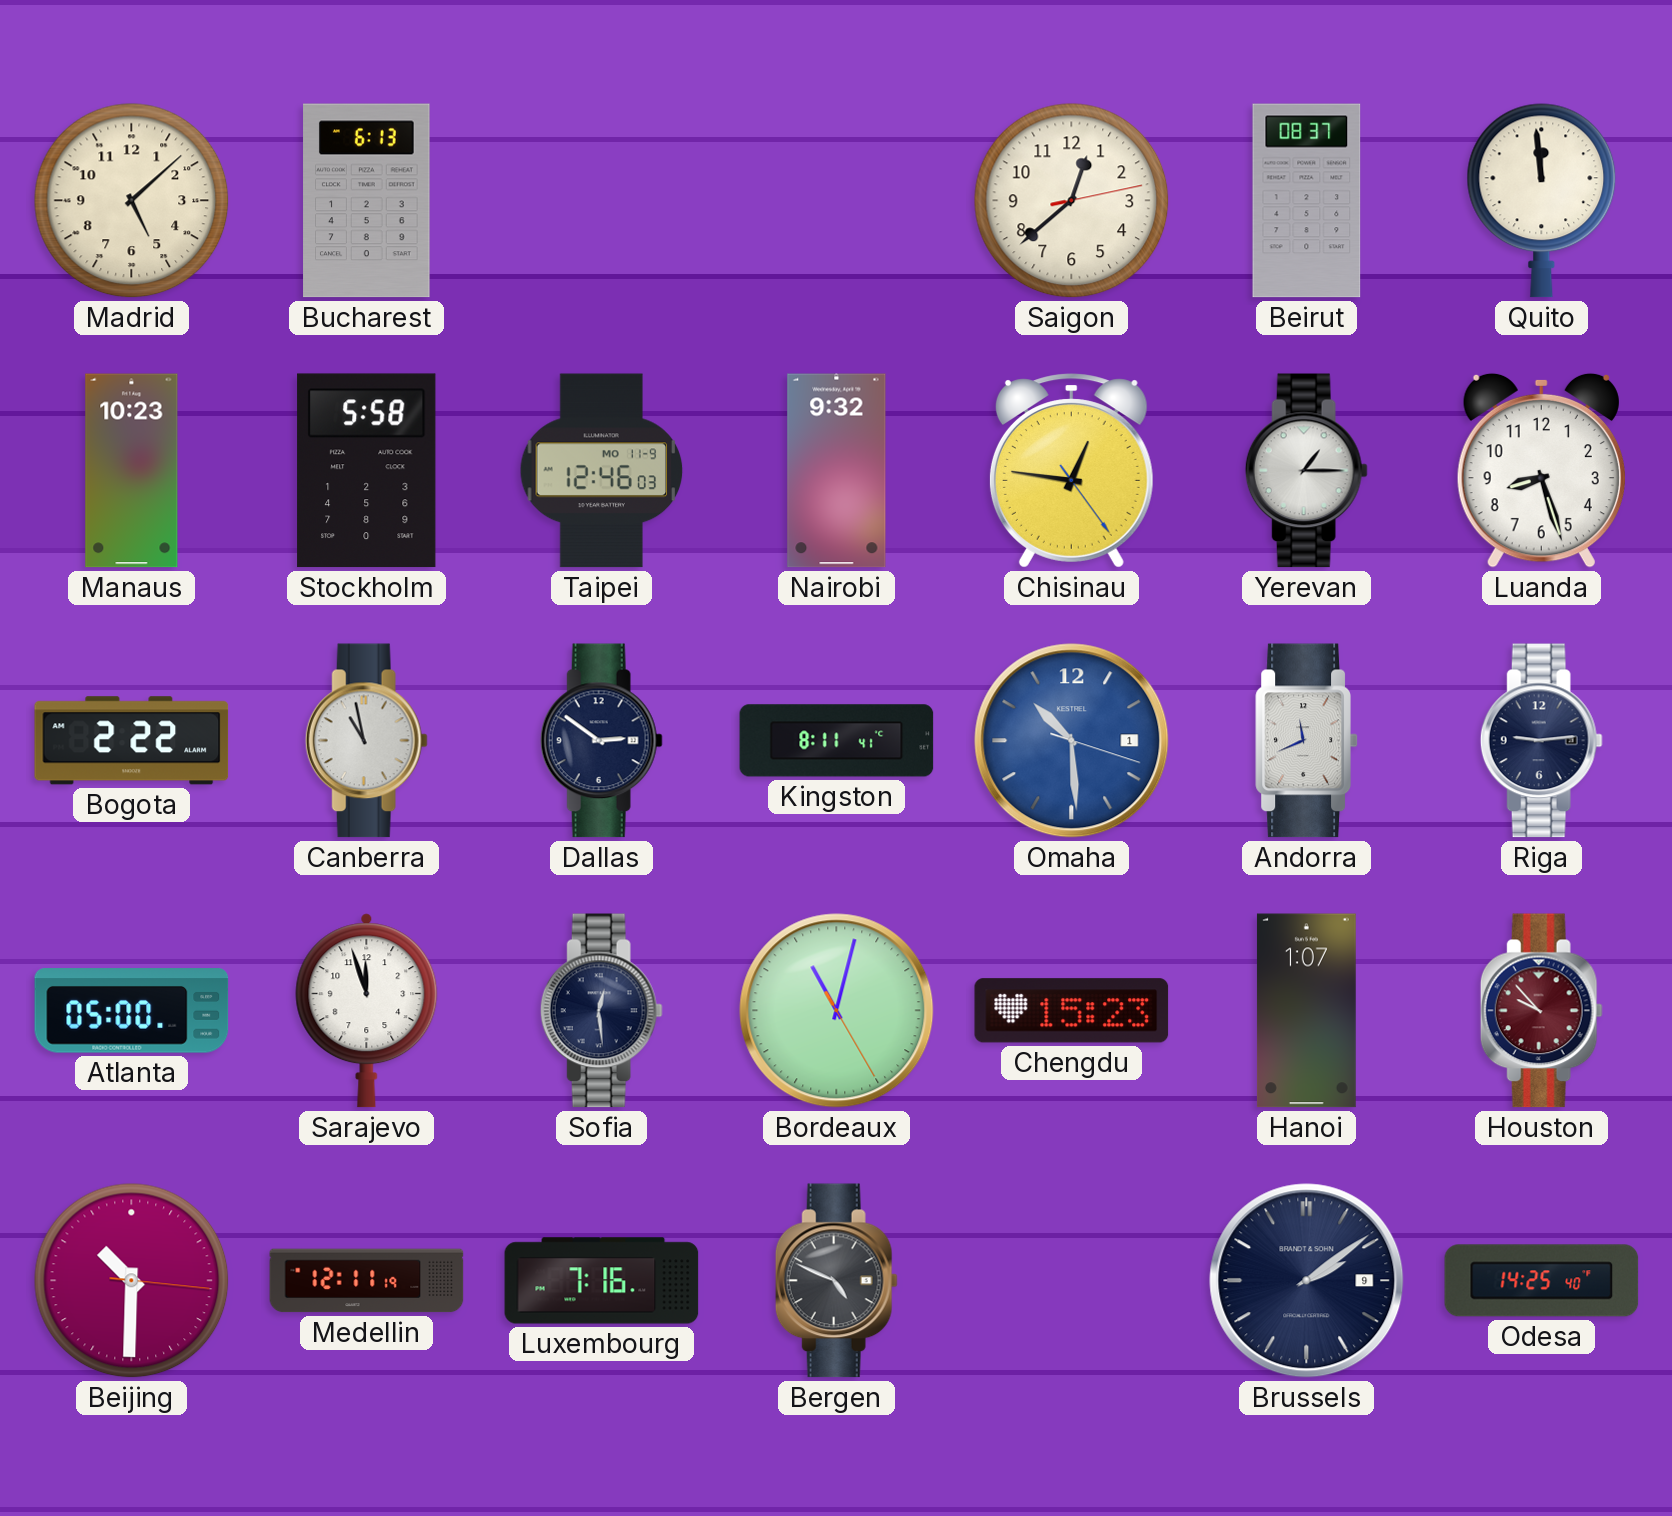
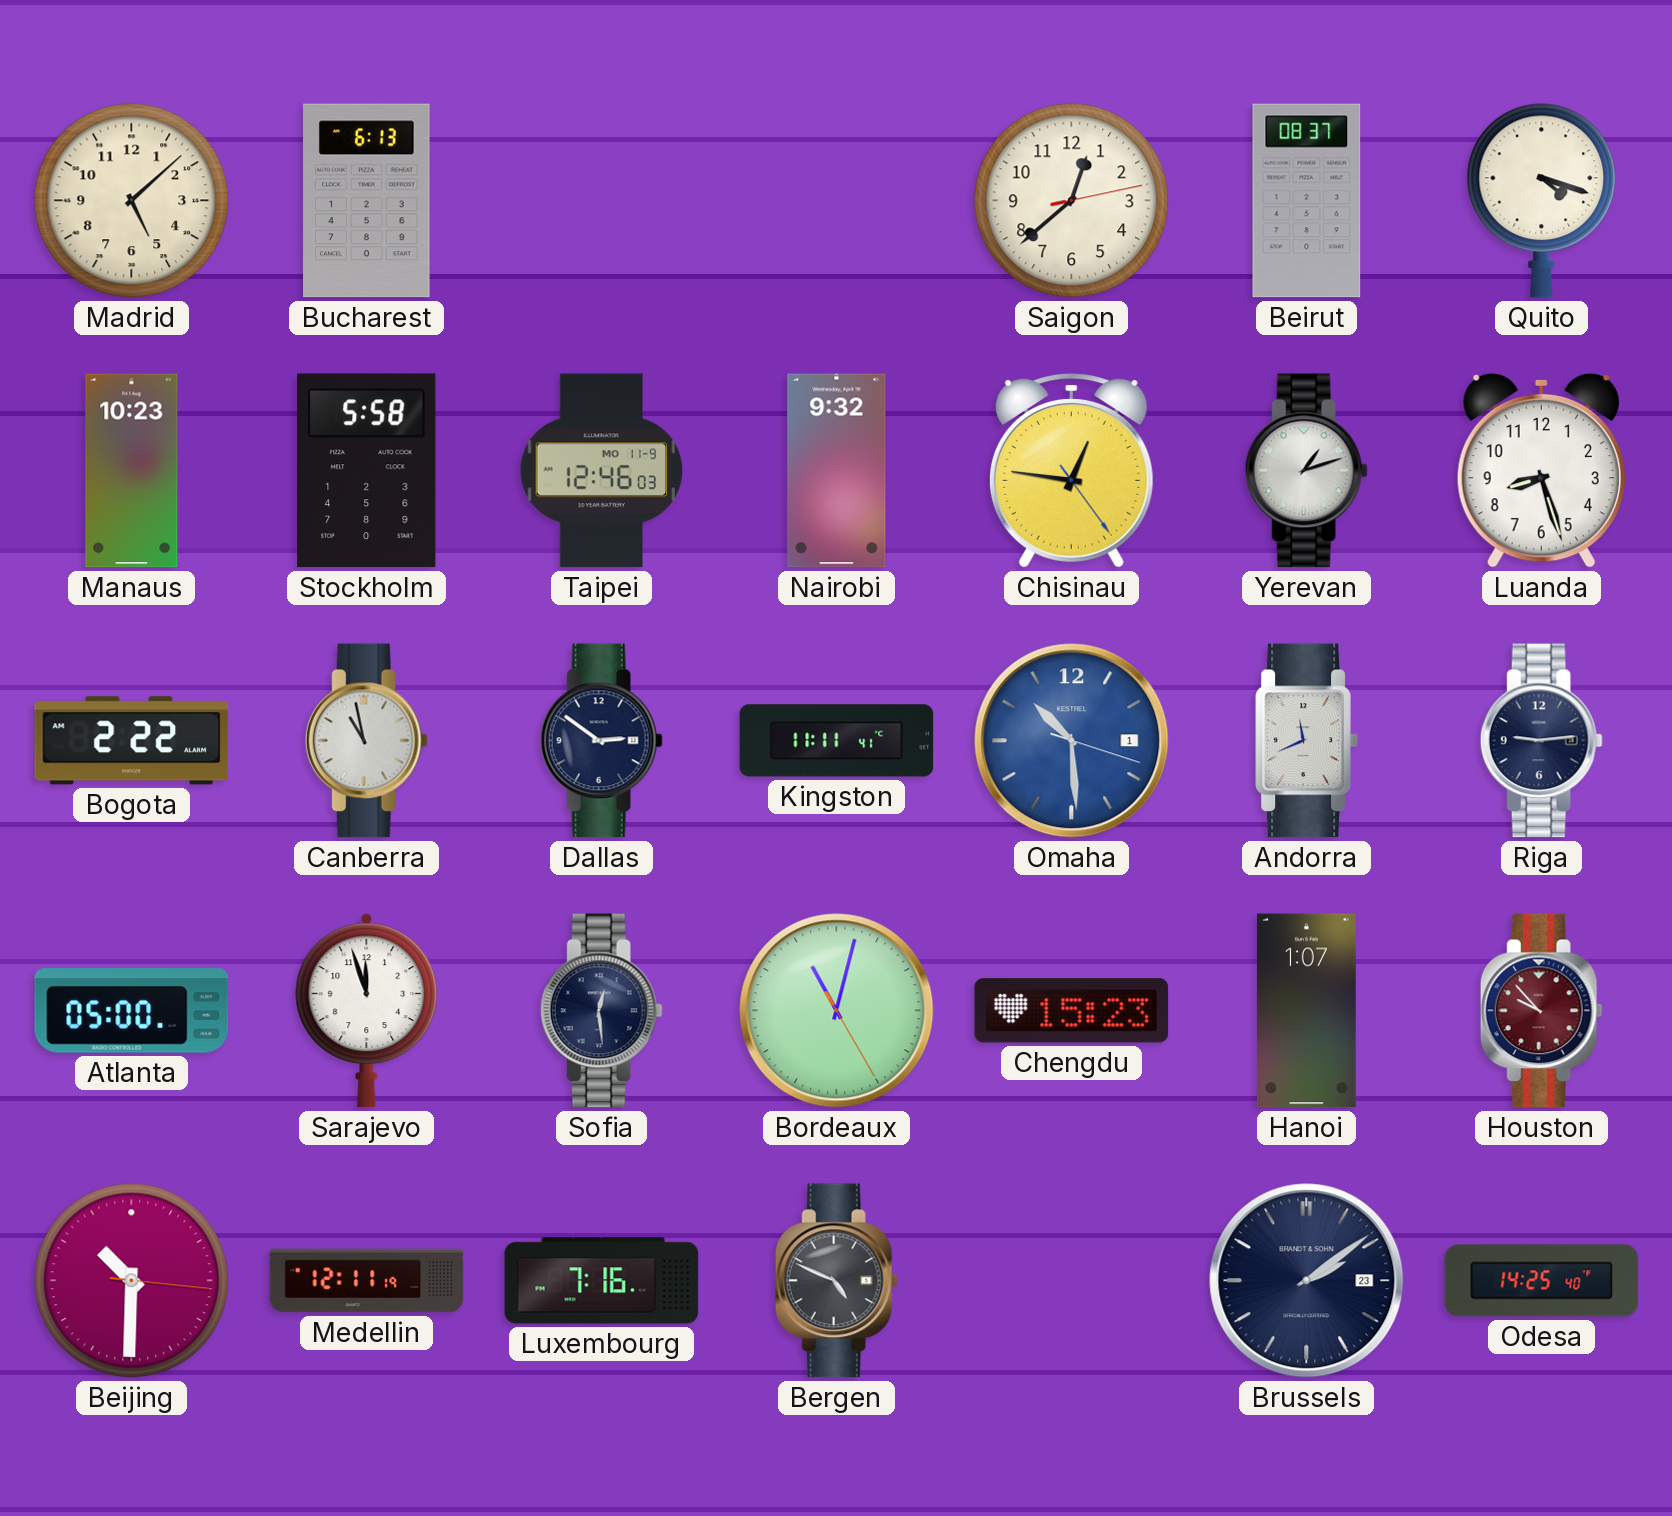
Quito: 11:59 -> 4:18 (1542, 201)
Yerevan: 1:15 -> 1:12 (1306, 471)
Kingston: 8:11 -> 11:11 (837, 741)
Brussels date: 9 -> 23 (1307, 1281)
